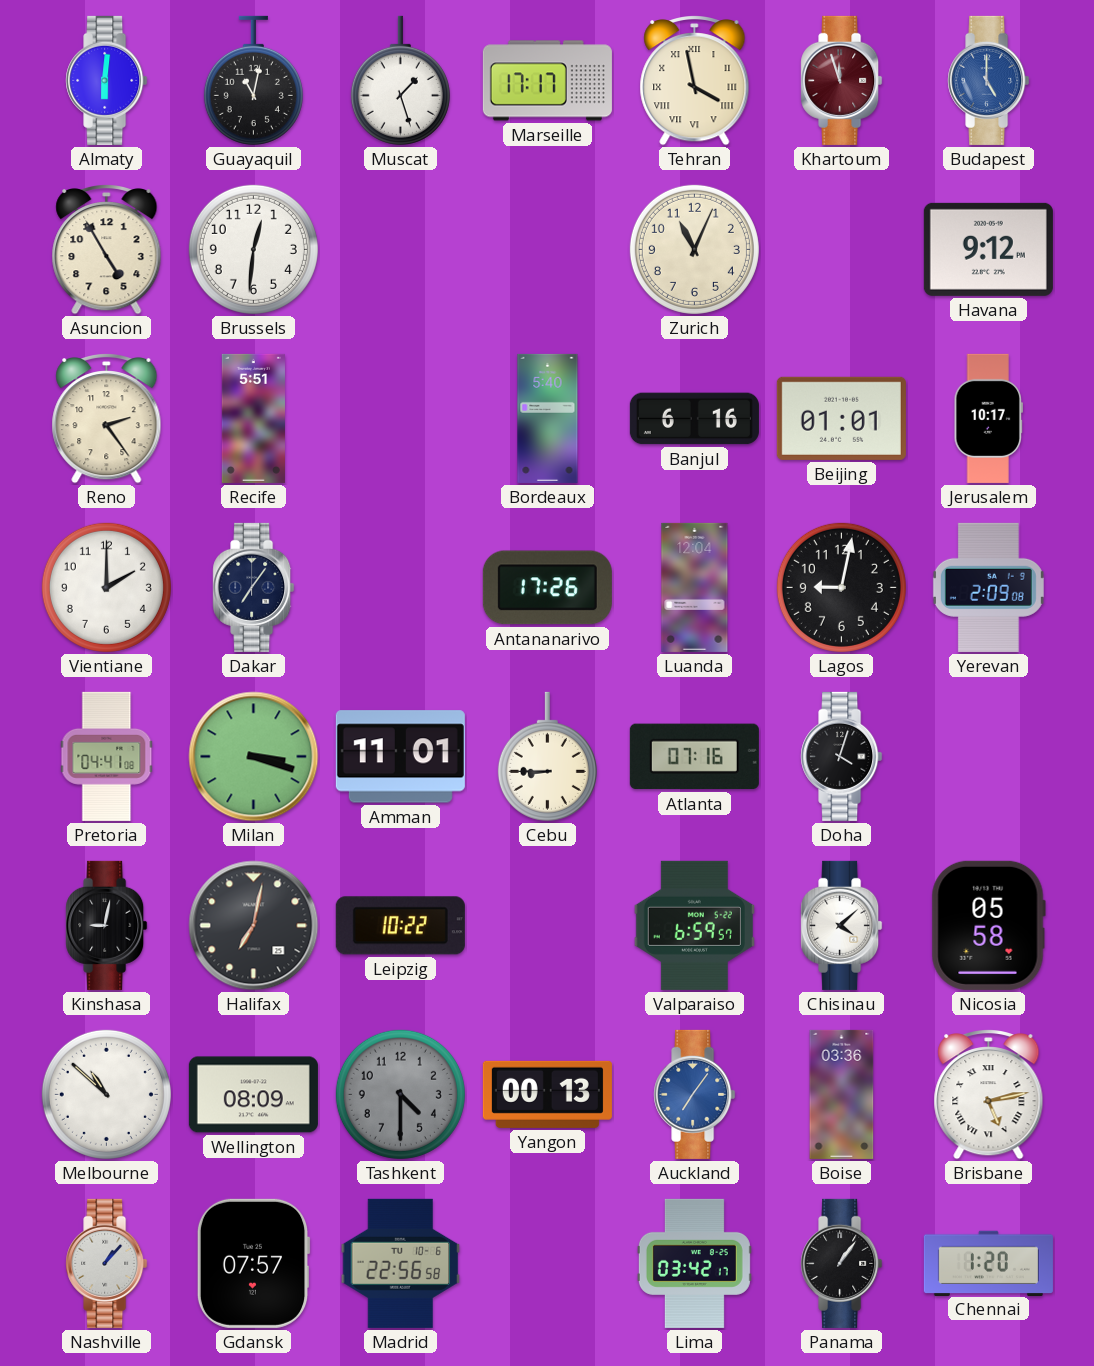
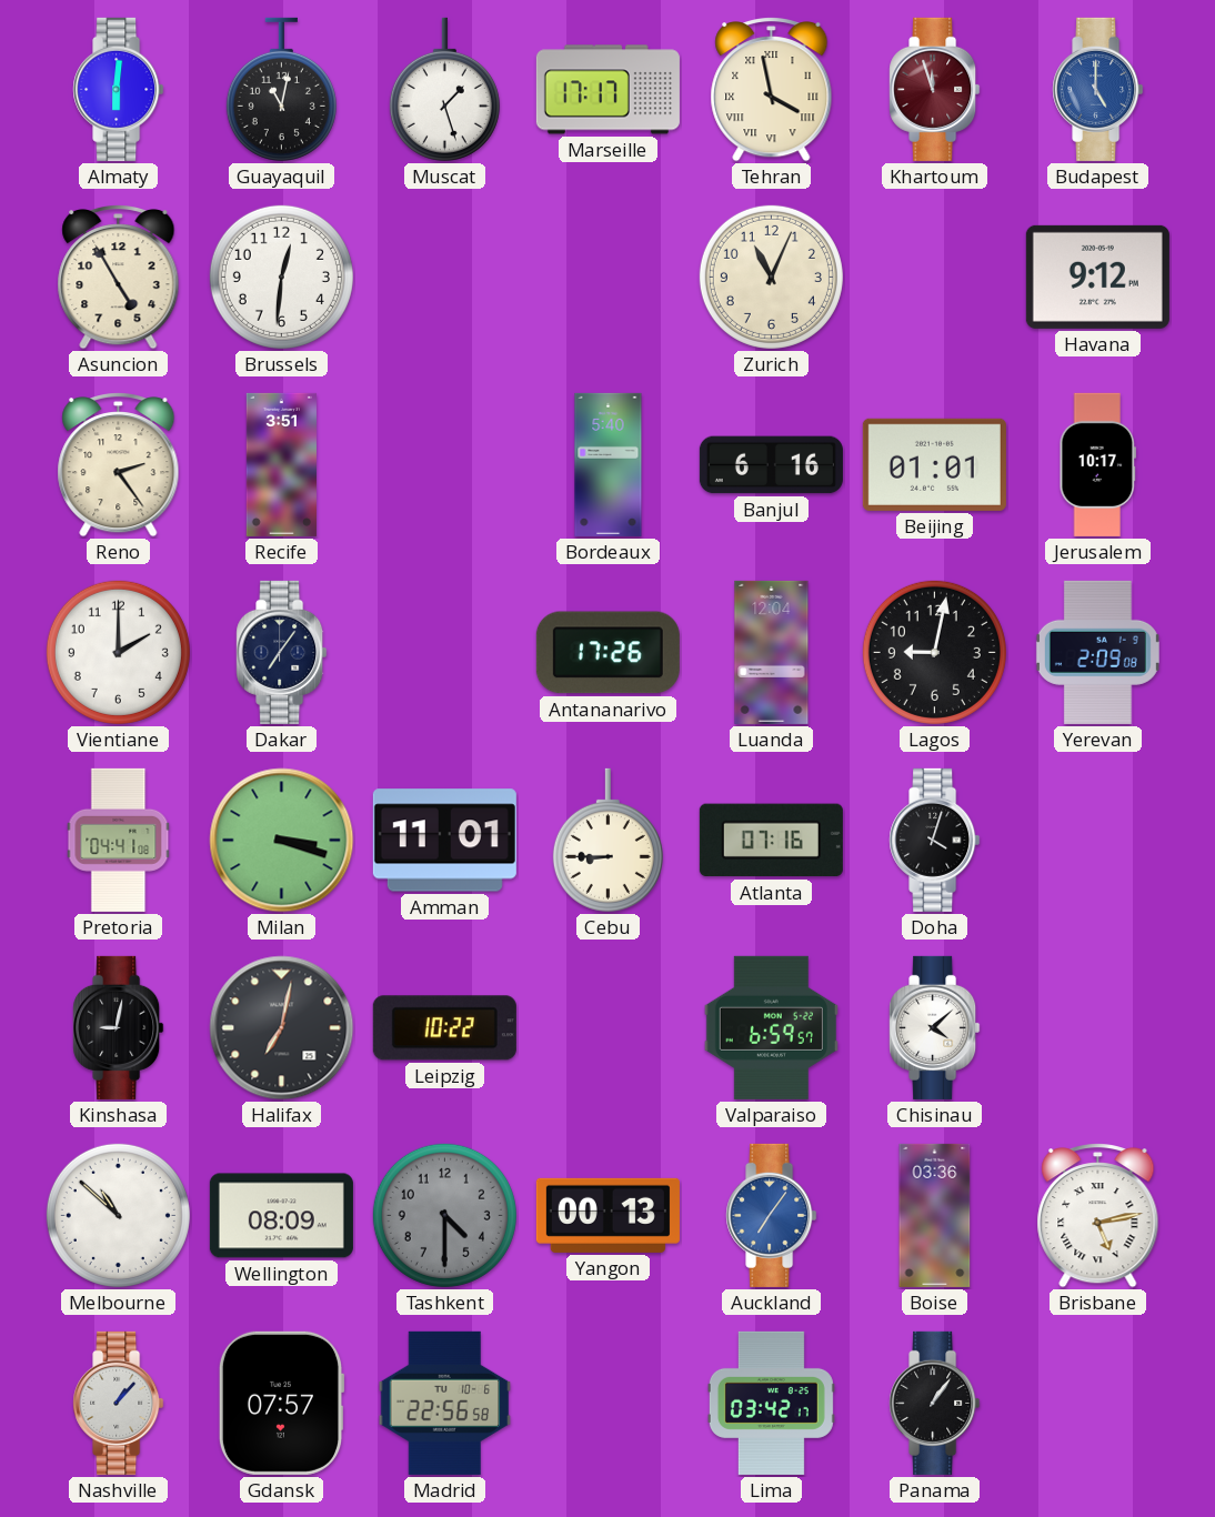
Recife: 5:51 -> 3:51 (281, 464)
Nicosia: 05:58 -> none (988, 925)
Chennai: 1:20 -> none (988, 1263)
